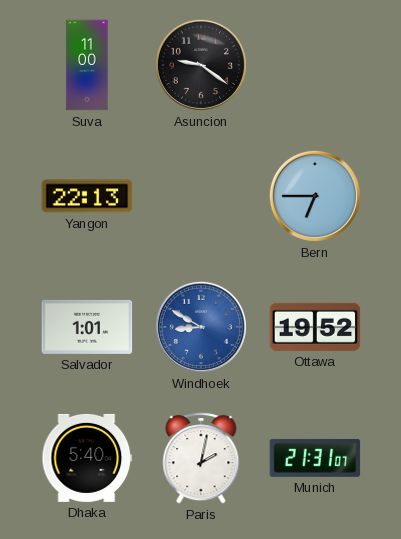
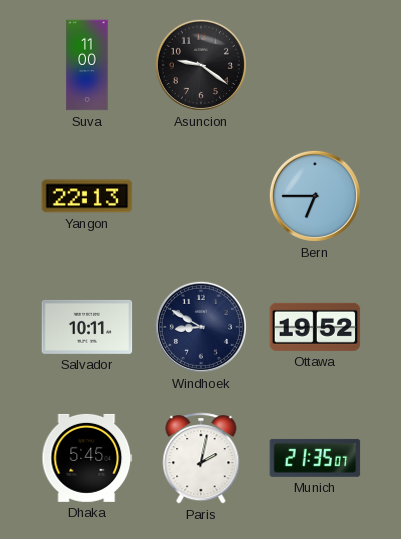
Salvador: 1:01 -> 10:11 (87, 327)
Windhoek dial: blue -> navy (201, 327)
Dhaka: 5:40 -> 5:45 (87, 458)
Munich: 21:31 -> 21:35 (315, 458)
